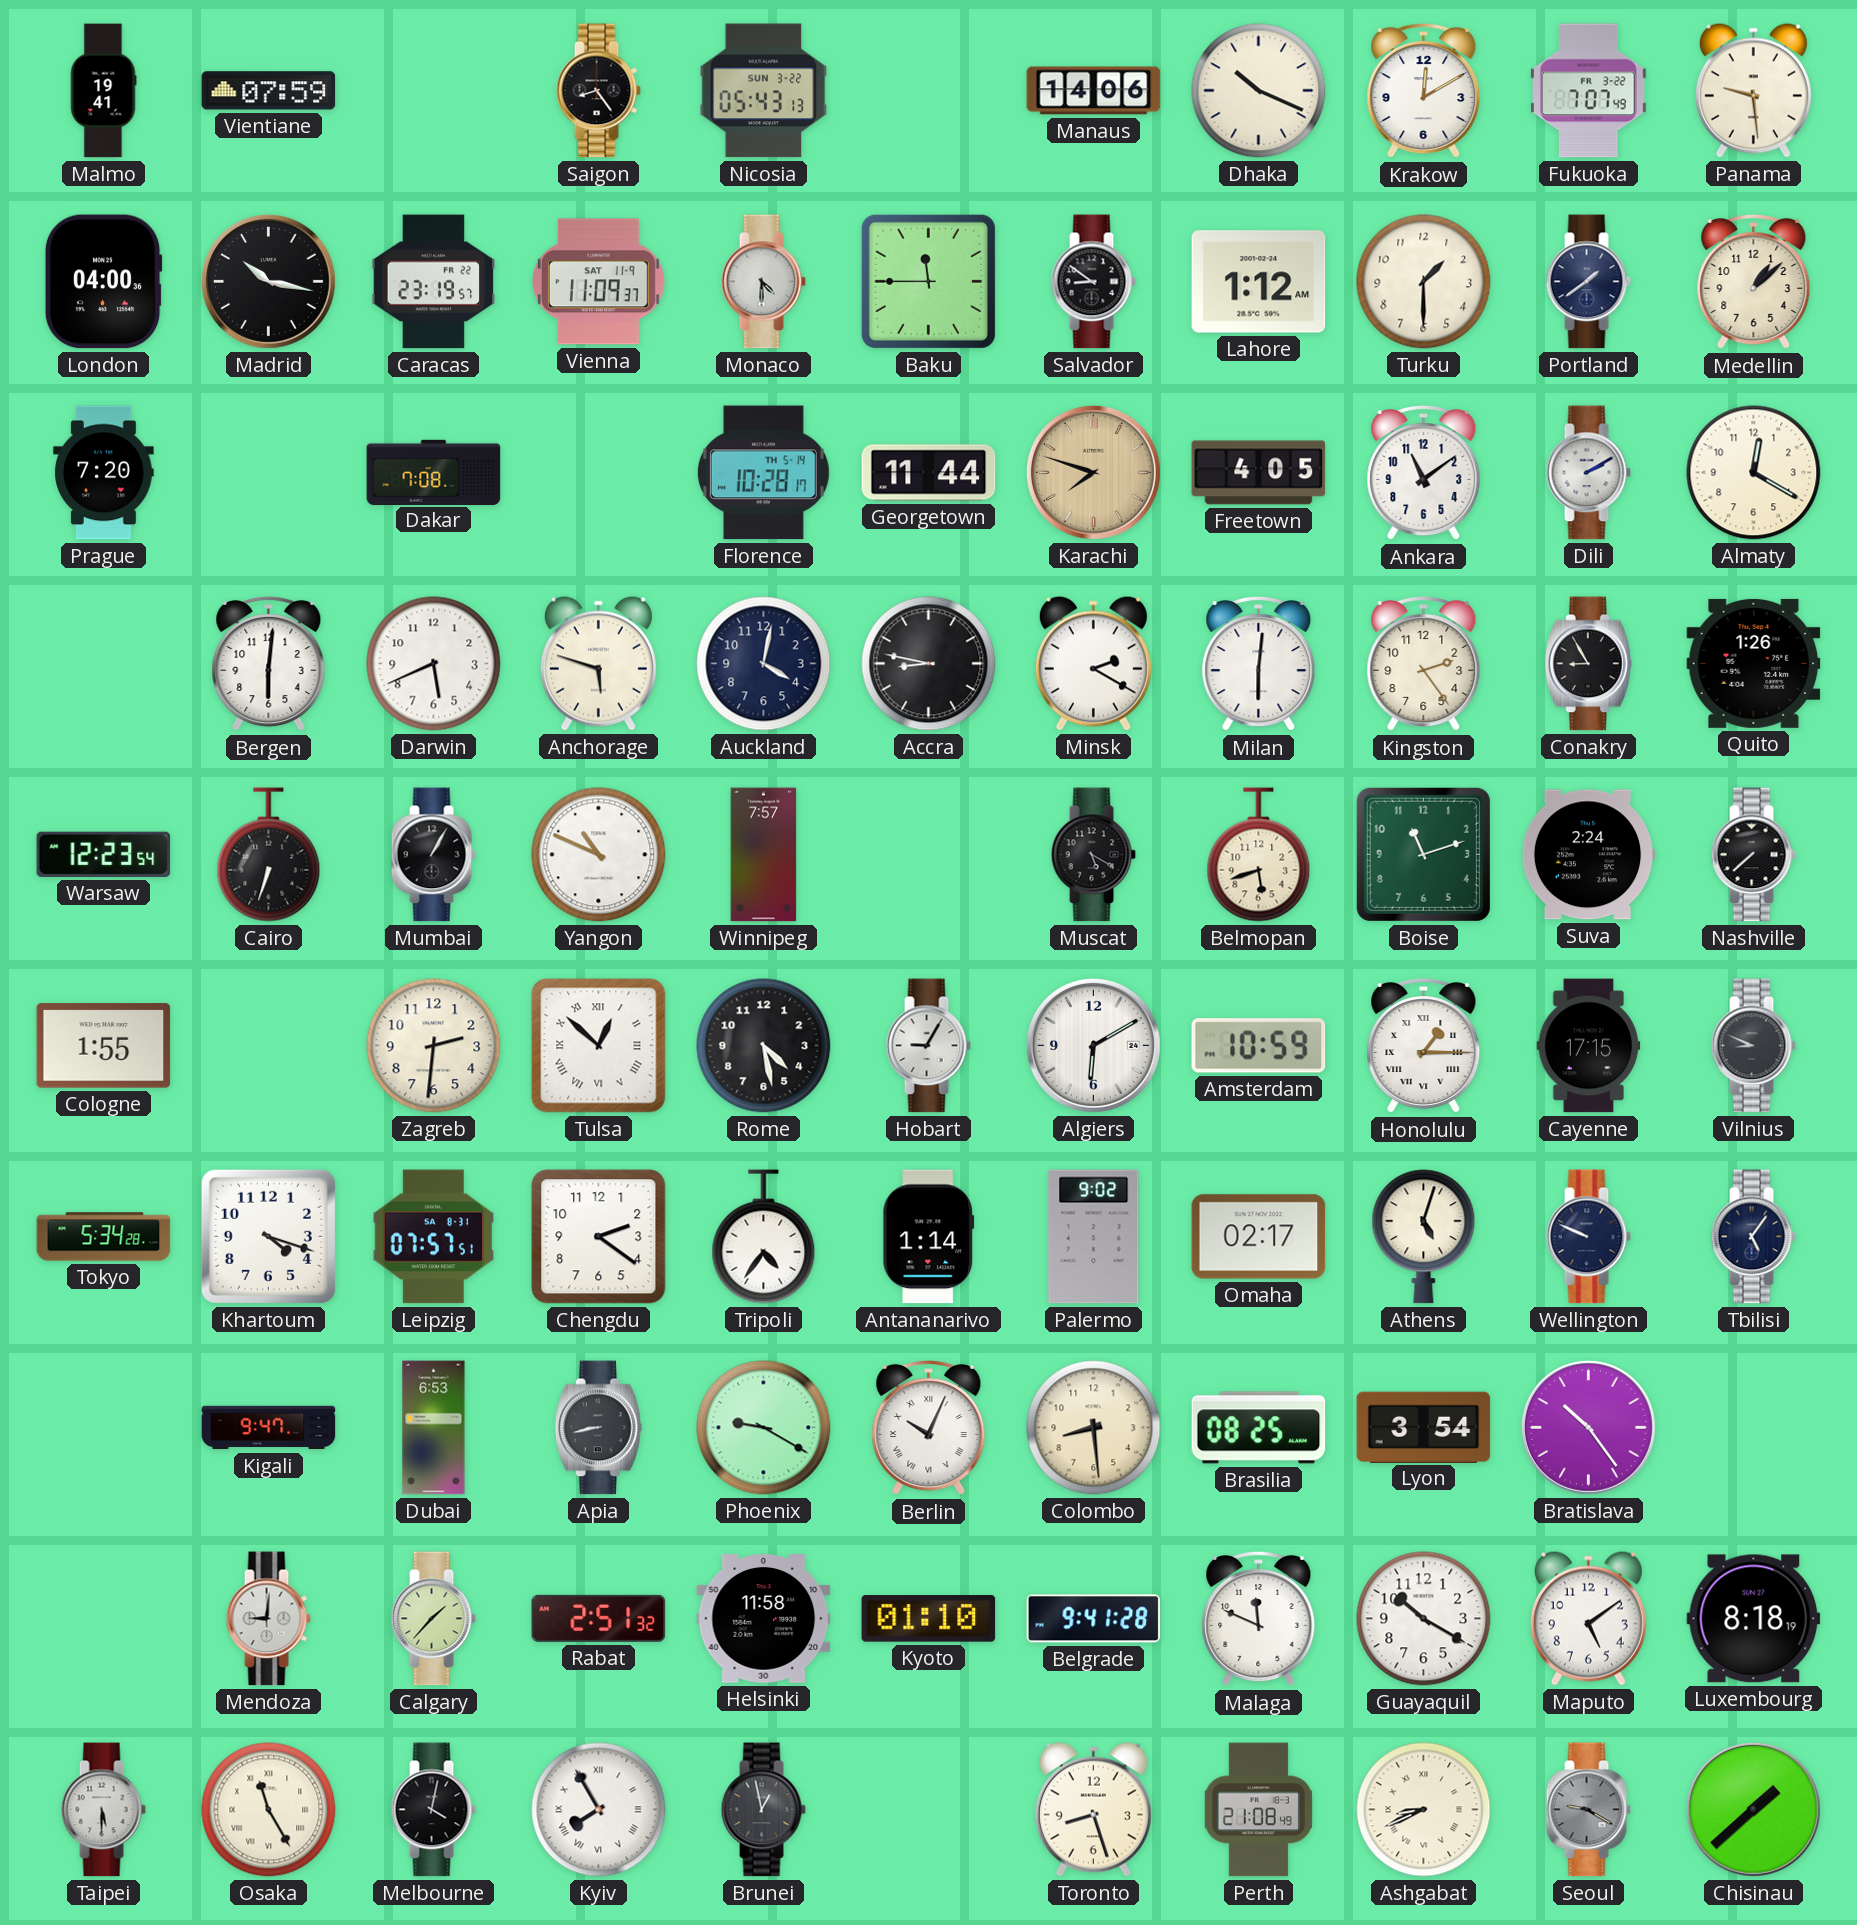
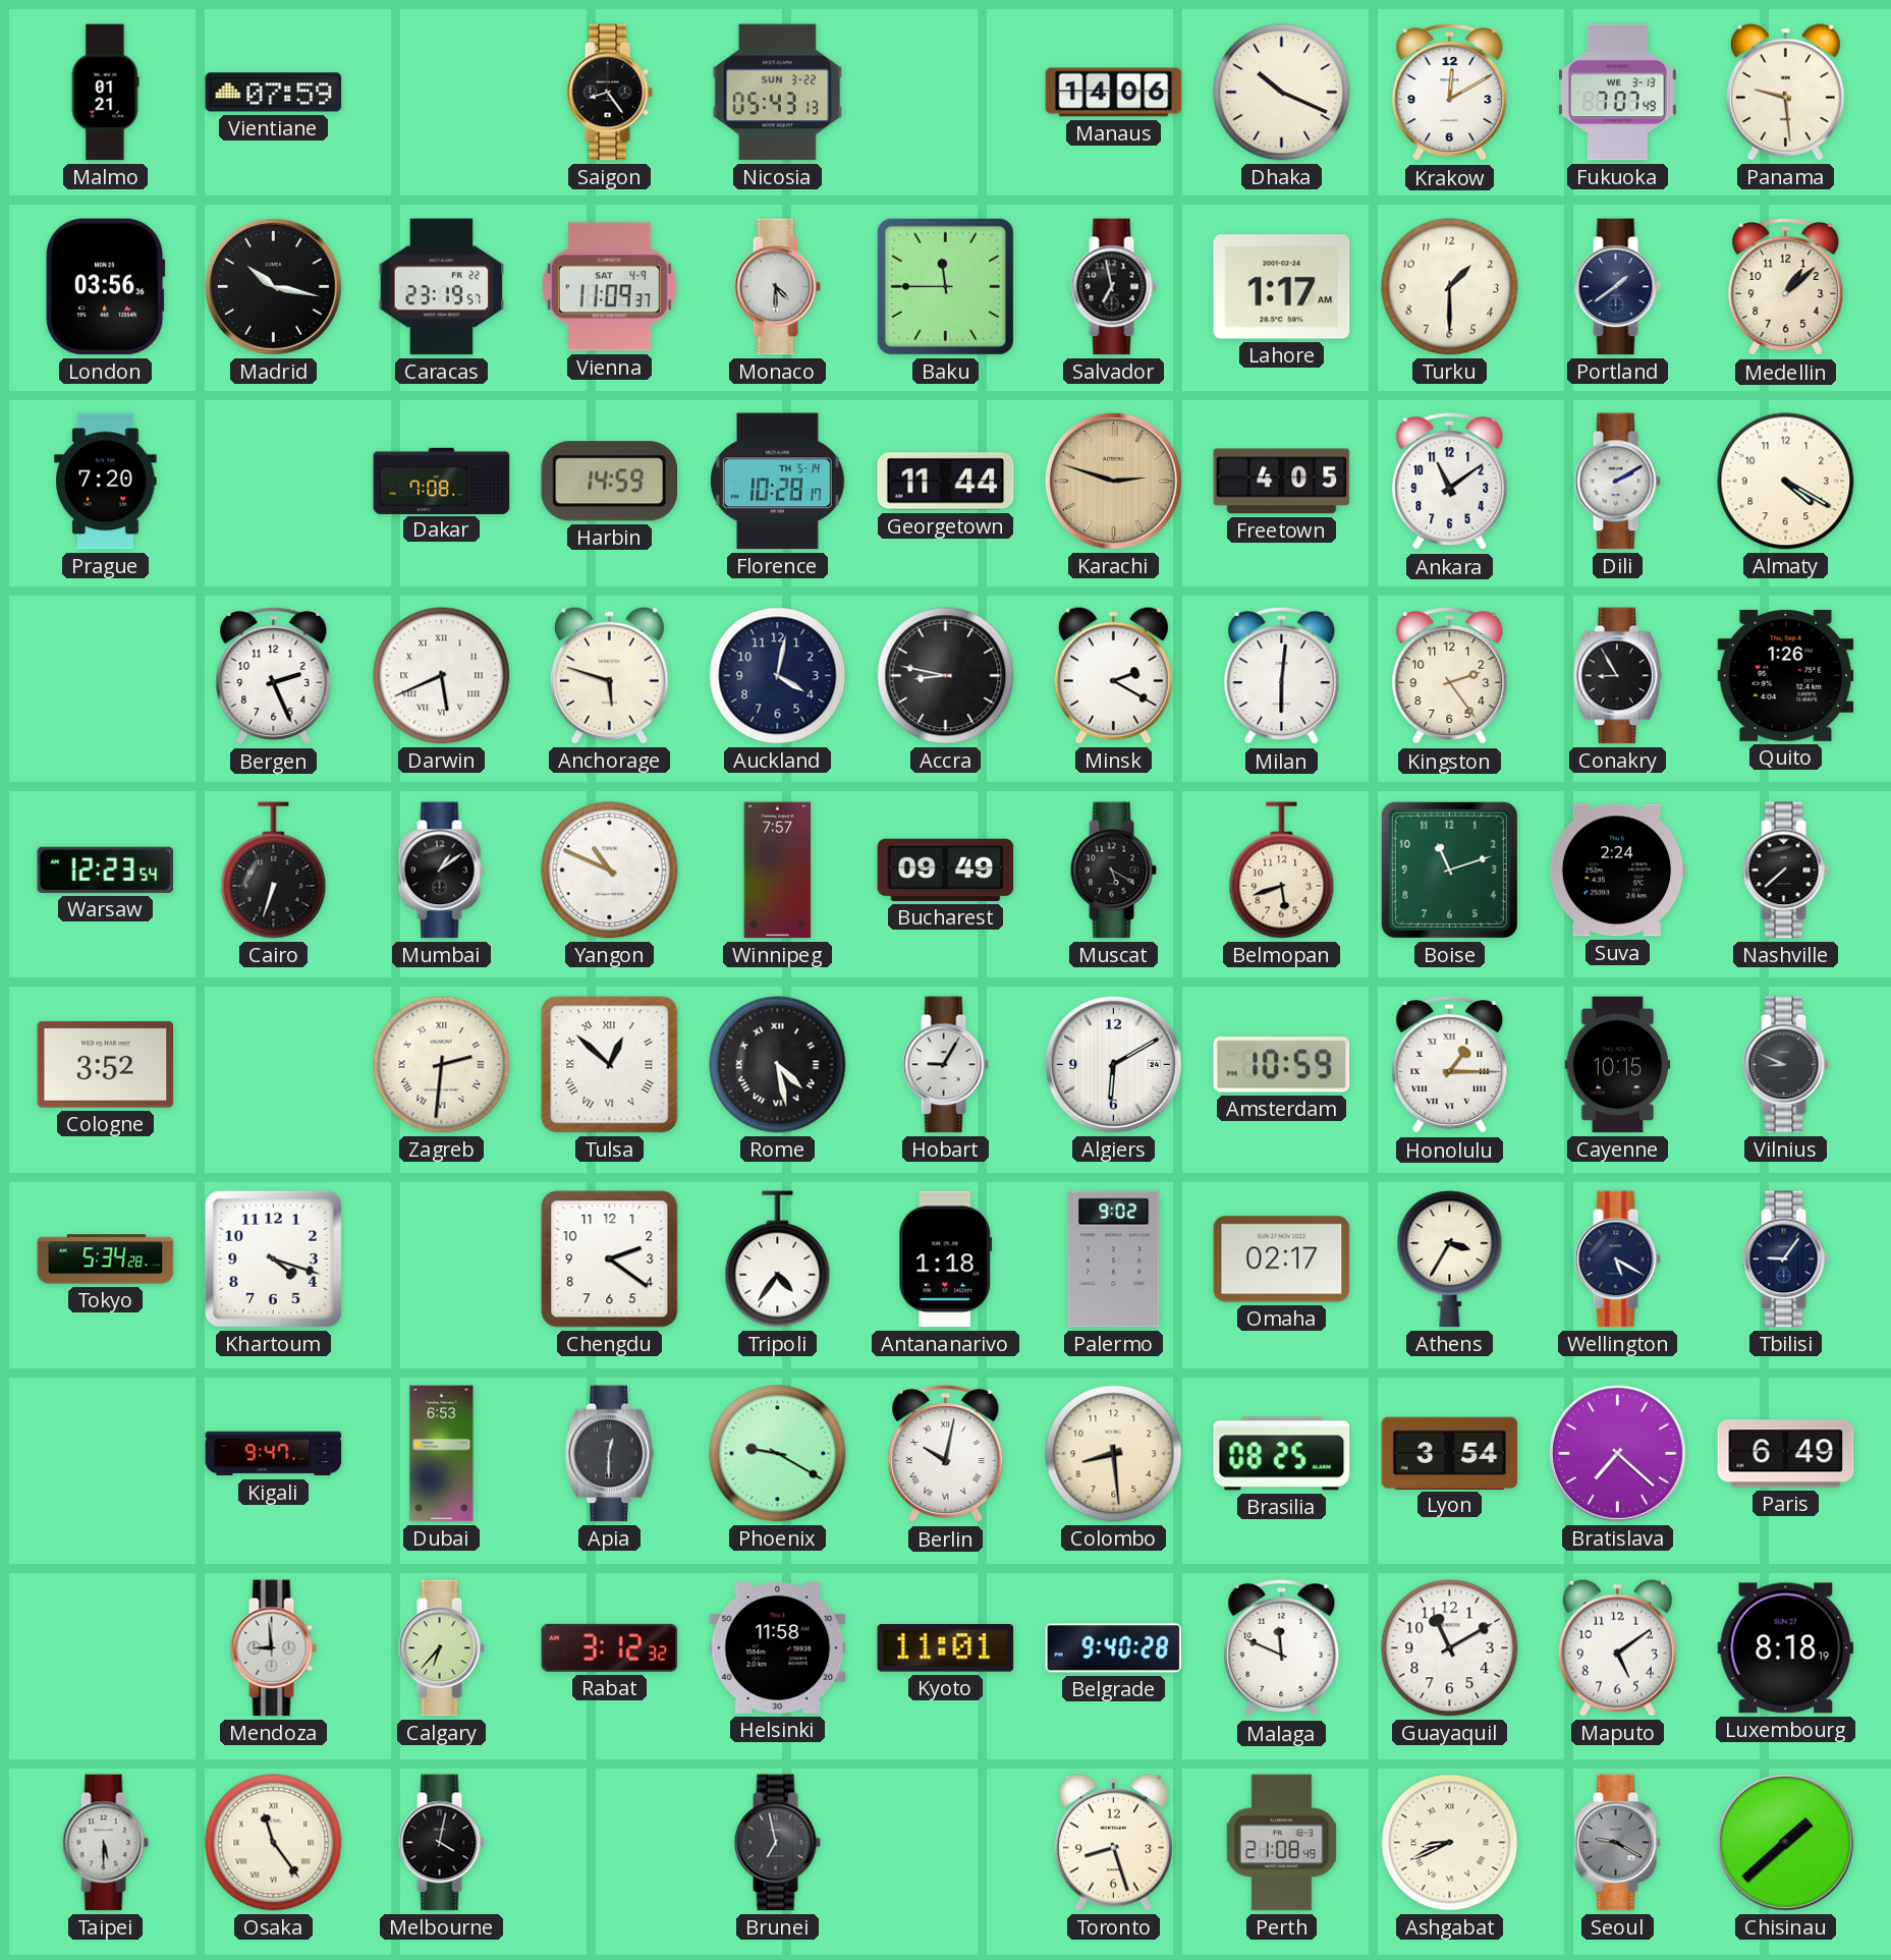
Malmo: 19:41 -> 01:21 (105, 93)
Fukuoka date: FR 3-22 -> WE 3-13 (1618, 93)
London: 04:00 -> 03:56 (105, 287)
Vienna date: SAT 11-9 -> SAT 4-9 (609, 287)
Salvador: 8:51 -> 6:58 (1113, 287)
Lahore: 1:12 -> 1:17 (1282, 287)
Harbin: none -> 14:59 (610, 482)
Karachi: 7:48 -> 2:48 (1113, 481)
Almaty: 12:20 -> 4:20 (1786, 482)
Bergen: 6:01 -> 2:26 (274, 676)
Darwin numerals: Arabic -> Roman (442, 676)
Mumbai: 1:05 -> 1:09 (441, 871)
Bucharest: none -> 09:49 (946, 870)
Cologne: 1:55 -> 3:52 (106, 1065)
Zagreb numerals: Arabic -> Roman (442, 1065)
Rome numerals: Arabic -> Roman (778, 1065)
Cayenne: 17:15 -> 10:15 (1618, 1065)
Leipzig: 07:57 -> none (434, 1237)
Antananarivo: 1:14 -> 1:18 (946, 1259)
Athens: 5:03 -> 3:35 (1450, 1259)
Wellington: 9:49 -> 5:20 (1617, 1259)
Tbilisi: 5:06 -> 9:06 (1785, 1259)
Apia: 8:43 -> 12:30 (610, 1454)
Berlin: 10:04 -> 10:02 (946, 1454)
Bratislava: 10:24 -> 7:22 (1617, 1453)
Paris: none -> 6:49 (1786, 1454)
Mendoza: 9:01 -> 8:59 (273, 1648)
Calgary: 1:37 -> 6:37 (441, 1648)
Rabat: 2:51 -> 3:12 (610, 1647)
Kyoto: 01:10 -> 11:01 (946, 1648)
Belgrade: 9:41 -> 9:40 (1114, 1648)
Guayaquil: 10:20 -> 11:10 (1450, 1648)
Osaka: 11:25 -> 11:24 (274, 1843)
Kyiv: 7:55 -> none (599, 1810)
Brunei: 12:58 -> 6:58 (777, 1843)
